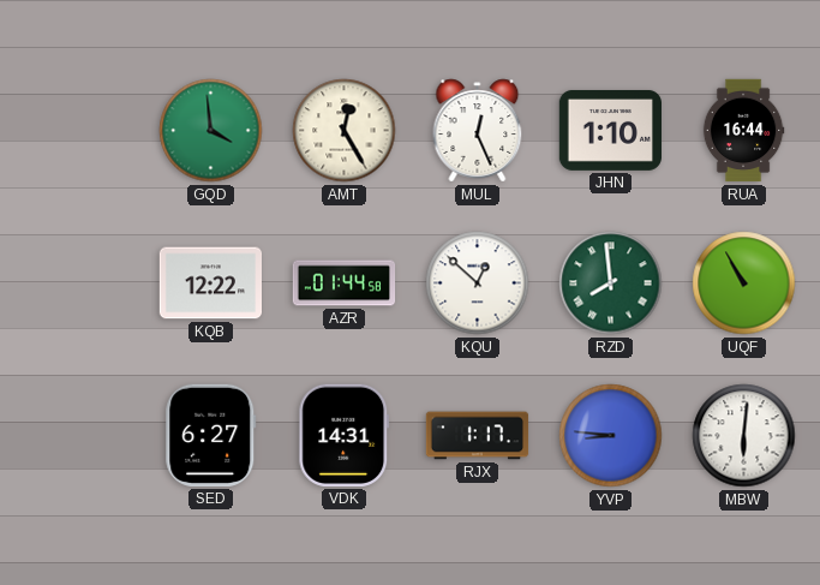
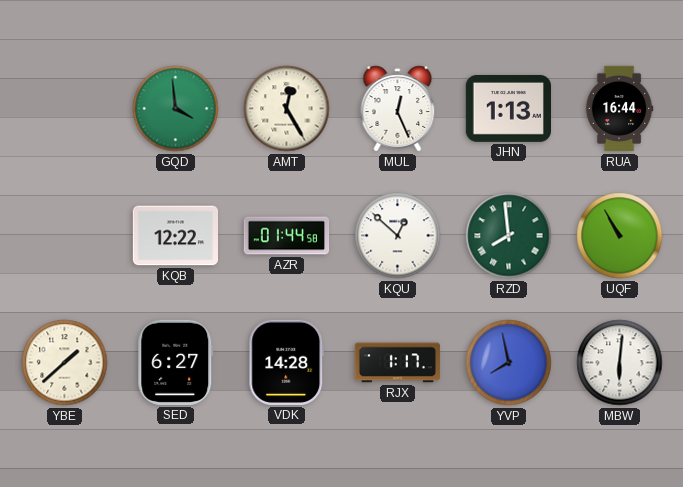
JHN: 1:10 -> 1:13 (508, 108)
YBE: none -> 1:38 (65, 363)
VDK: 14:31 -> 14:28 (287, 362)
YVP: 8:46 -> 7:58 (509, 363)
